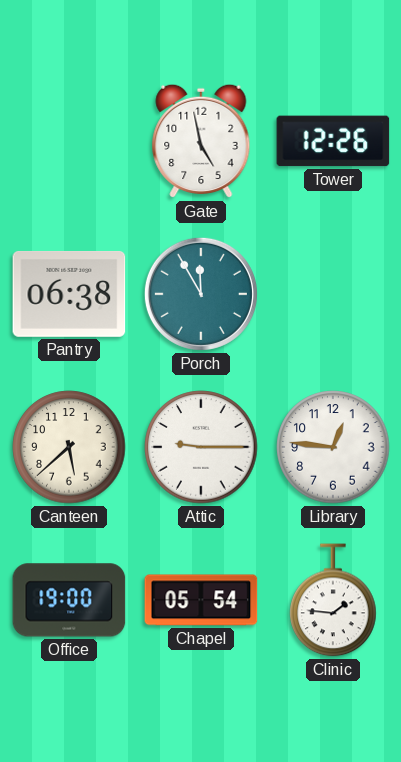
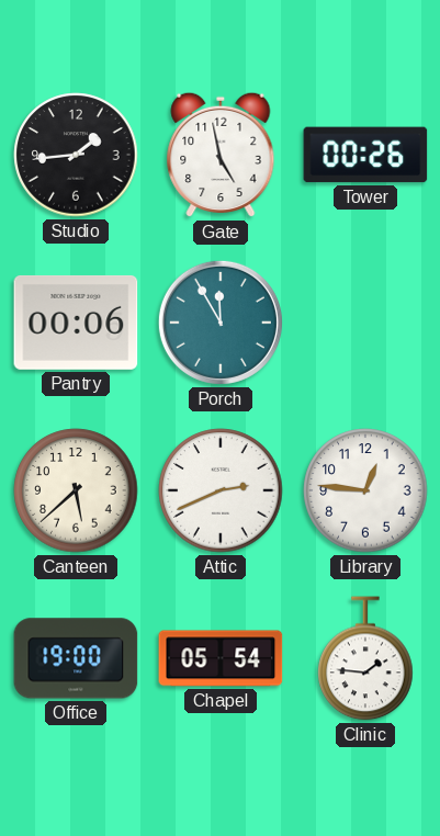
Studio: none -> 1:44 (76, 155)
Tower: 12:26 -> 00:26 (365, 155)
Pantry: 06:38 -> 00:06 (76, 323)
Attic: 9:15 -> 2:41 (221, 490)
